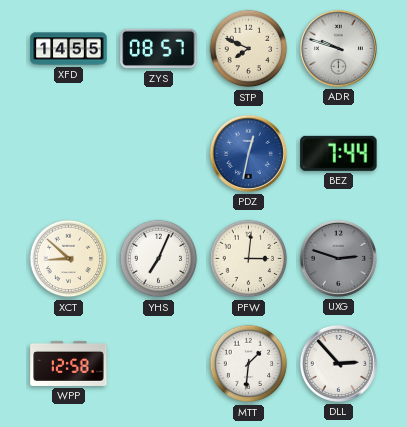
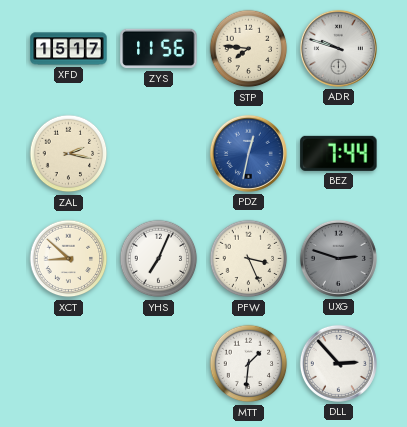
XFD: 14:55 -> 15:17 (69, 49)
ZYS: 08:57 -> 11:56 (159, 49)
STP: 7:49 -> 7:46 (249, 49)
ZAL: none -> 2:17 (69, 154)
PFW: 3:01 -> 3:26 (249, 259)
WPP: 12:58 -> none (69, 363)
